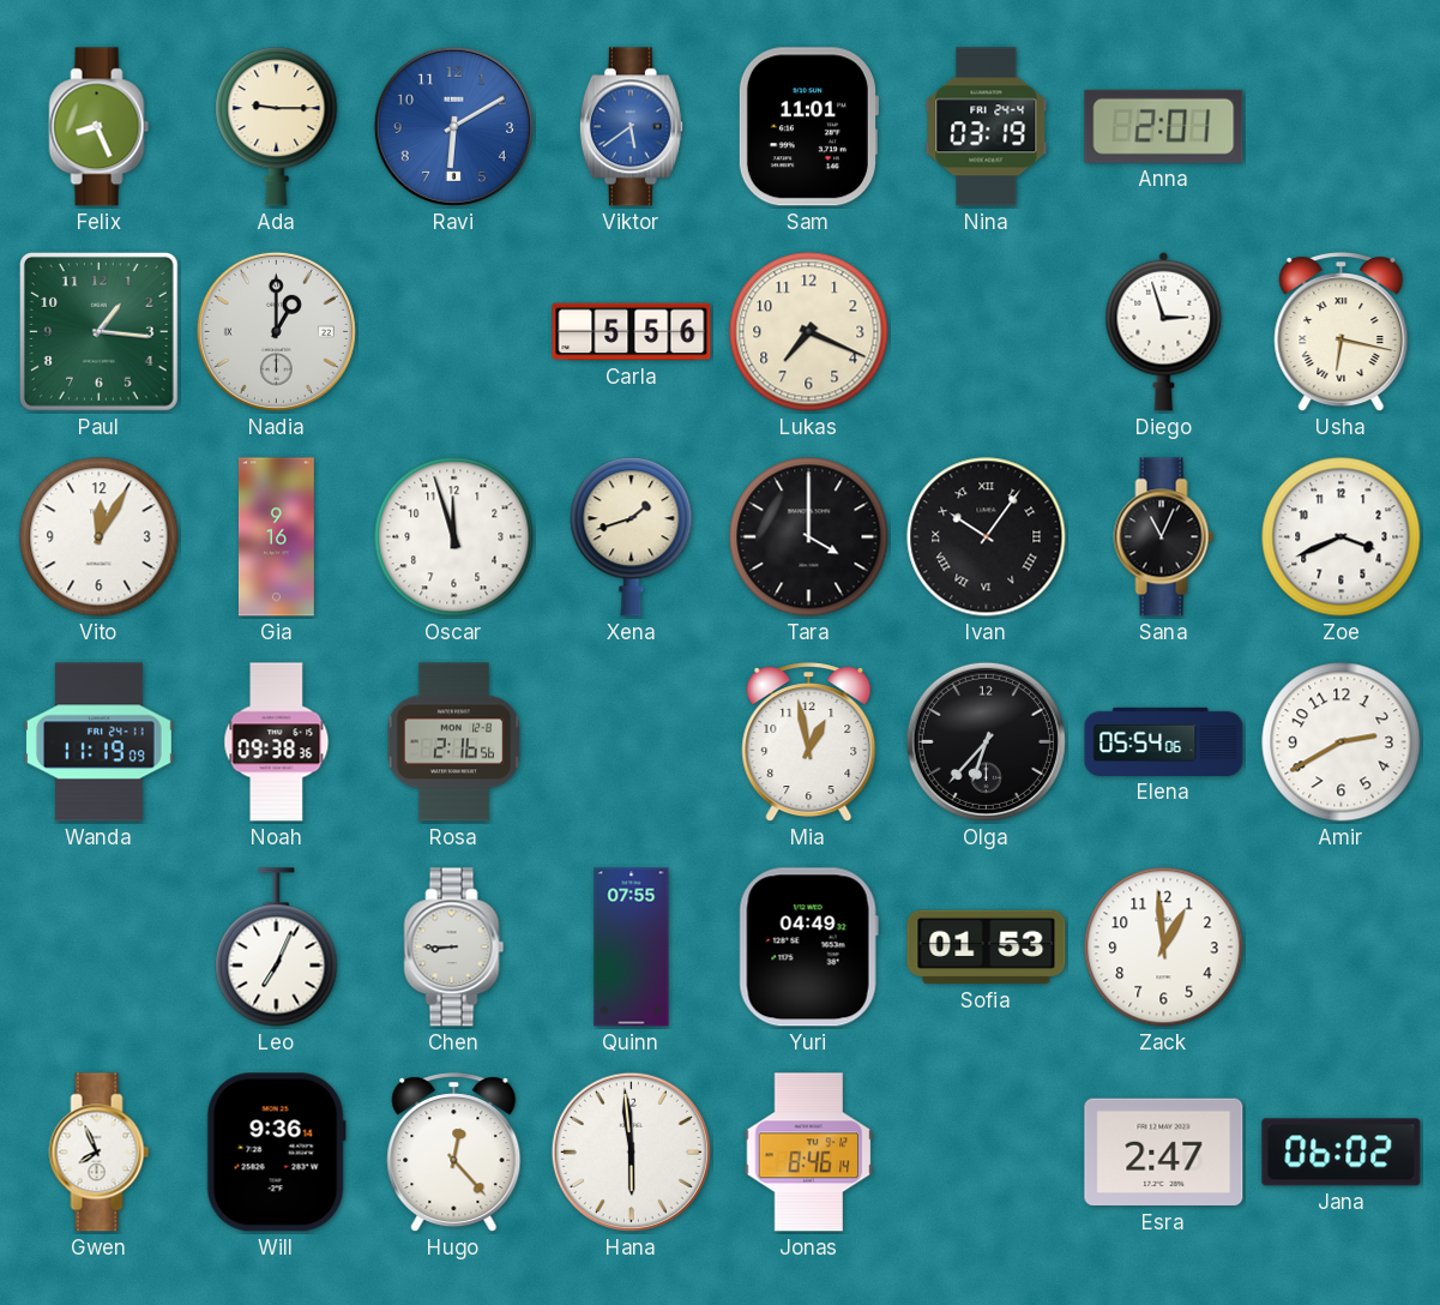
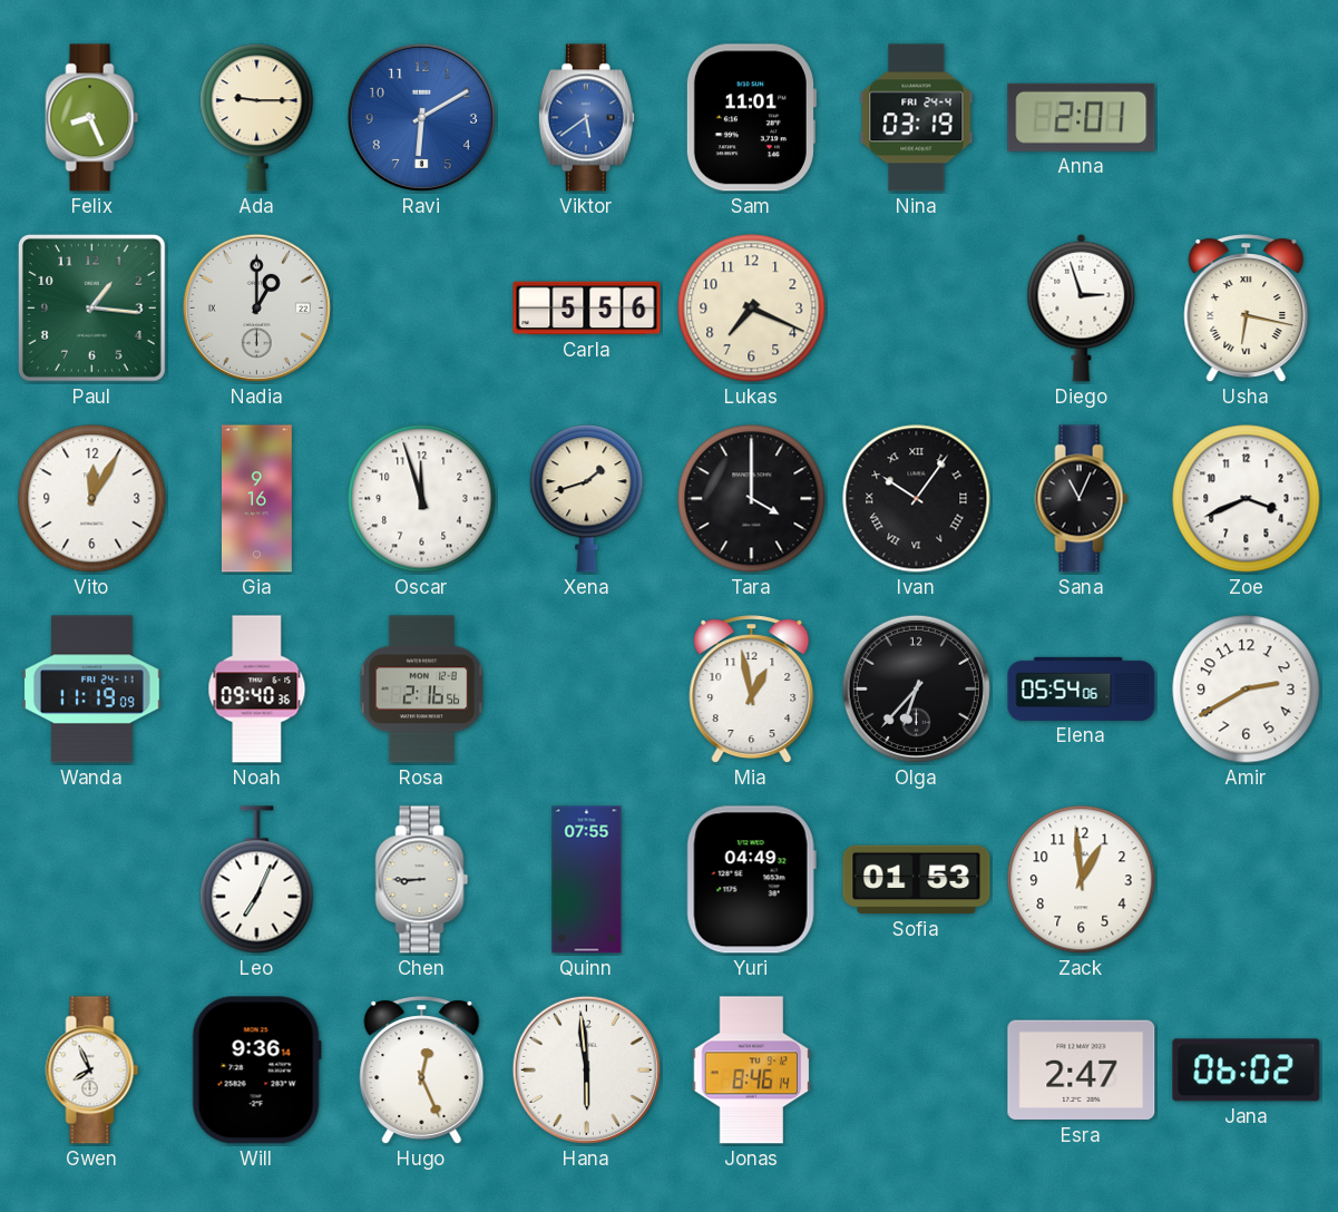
Noah: 09:38 -> 09:40 (257, 690)
Hugo: 12:23 -> 12:26 (422, 1071)
